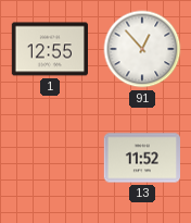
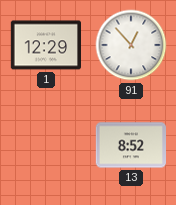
1: 12:55 -> 12:29 (45, 45)
13: 11:52 -> 8:52 (130, 145)
